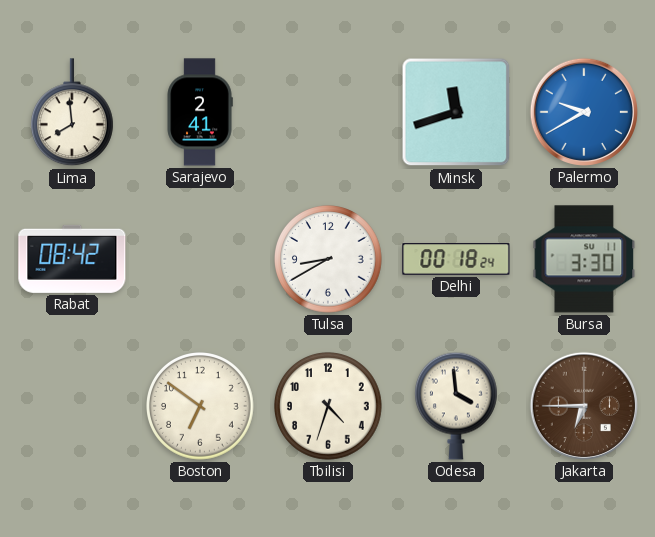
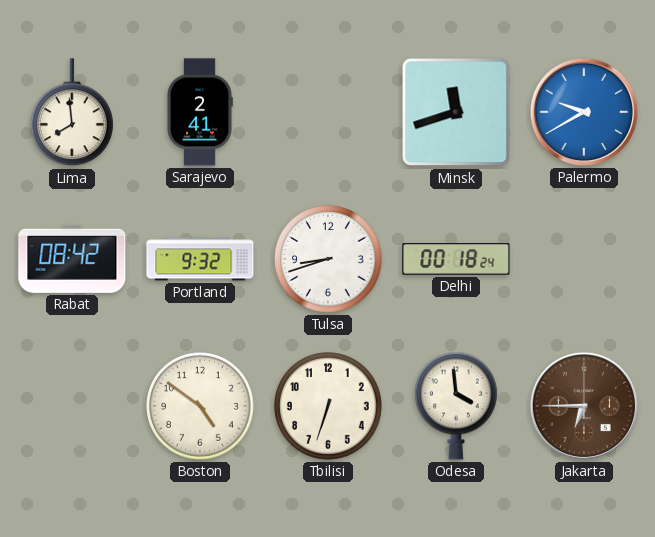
Portland: none -> 9:32 (200, 259)
Tulsa: 8:40 -> 8:42 (329, 260)
Bursa: 3:30 -> none (584, 259)
Boston: 6:51 -> 4:51 (201, 407)
Tbilisi: 4:33 -> 6:33 (329, 407)
